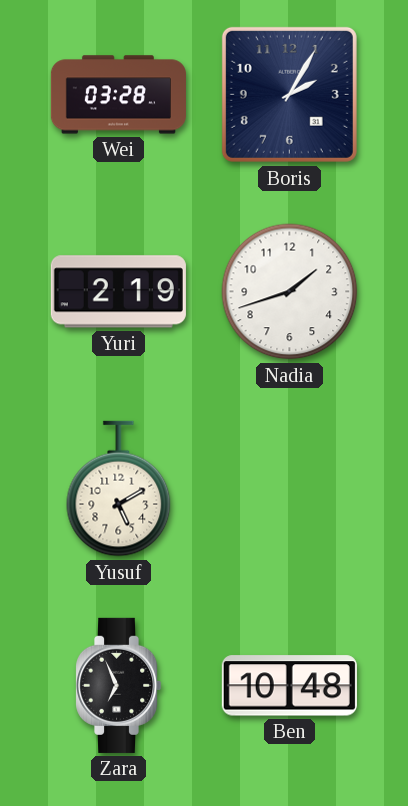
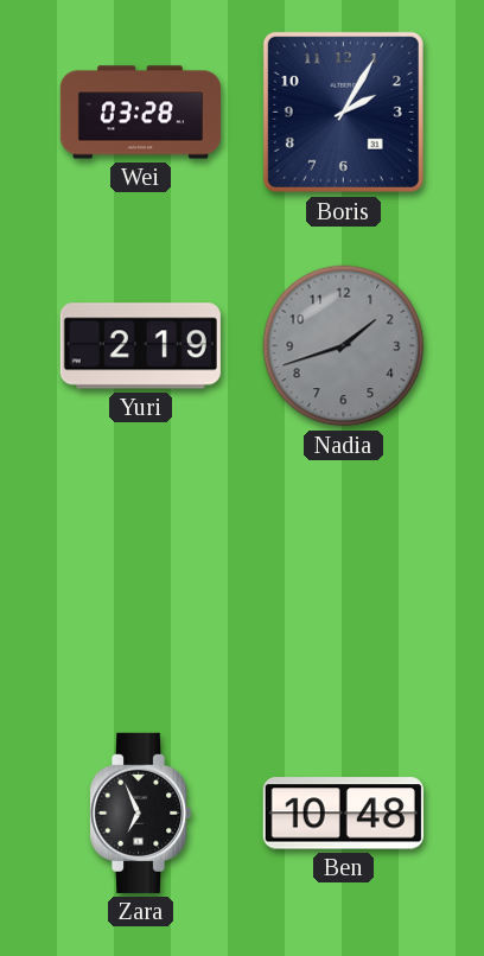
Nadia dial: white -> grey (344, 346)
Yusuf: 5:10 -> none (119, 489)
